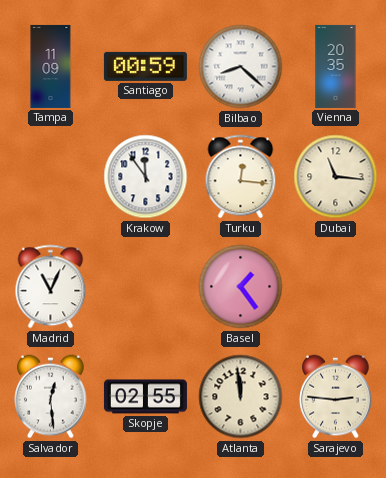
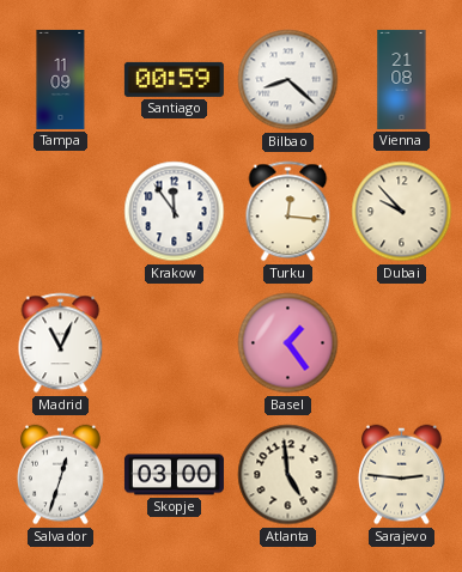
Vienna: 20:35 -> 21:08 (402, 79)
Dubai: 11:16 -> 9:53 (402, 212)
Salvador: 12:29 -> 12:33 (61, 475)
Skopje: 02:55 -> 03:00 (174, 475)
Atlanta: 11:59 -> 4:59 (288, 475)
